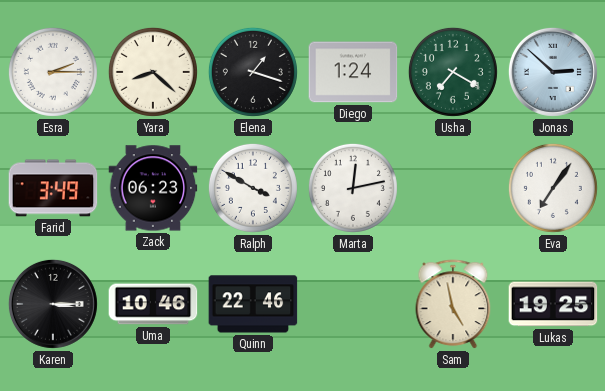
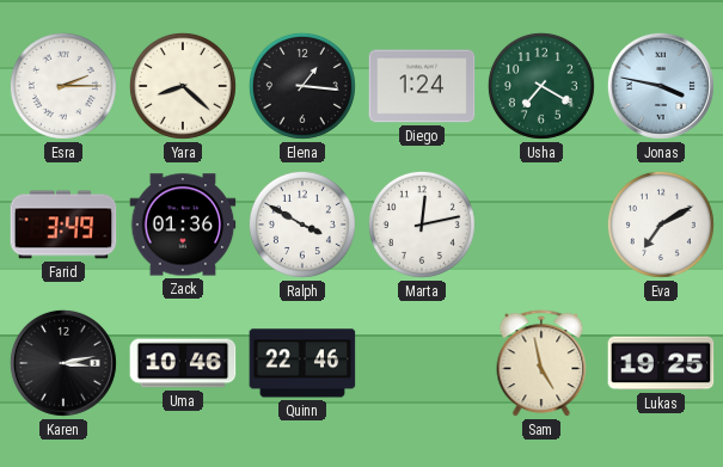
Elena: 1:18 -> 1:16 (302, 86)
Jonas: 2:52 -> 3:47 (661, 86)
Zack: 06:23 -> 01:36 (183, 225)
Eva: 7:06 -> 7:10 (661, 225)
Karen: 3:15 -> 3:13 (63, 363)
